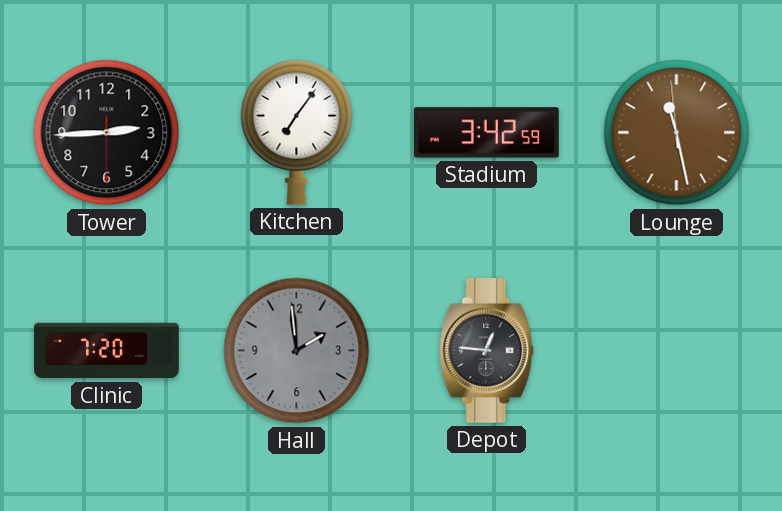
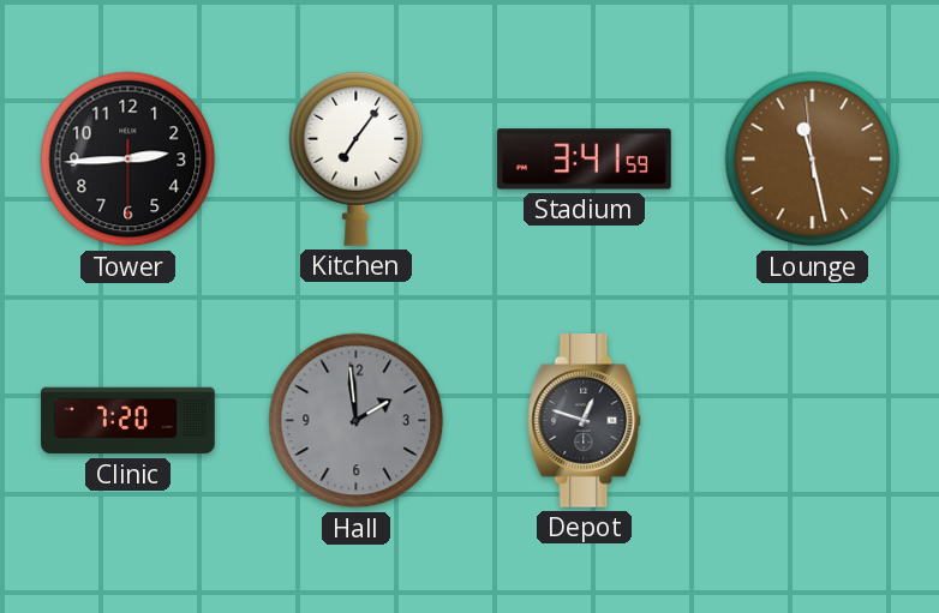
Stadium: 3:42 -> 3:41 (585, 160)
Depot: 12:46 -> 12:48 (585, 421)
